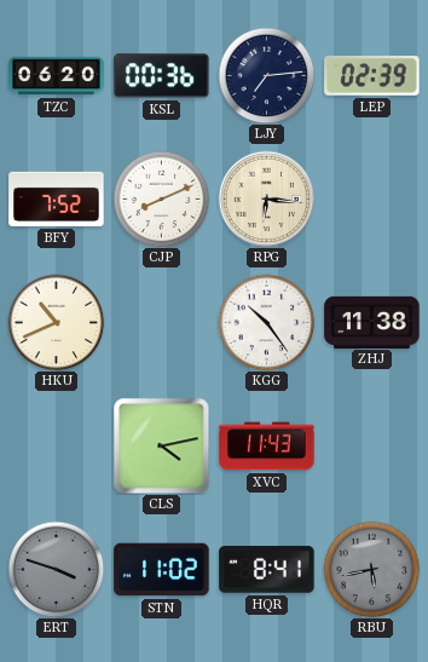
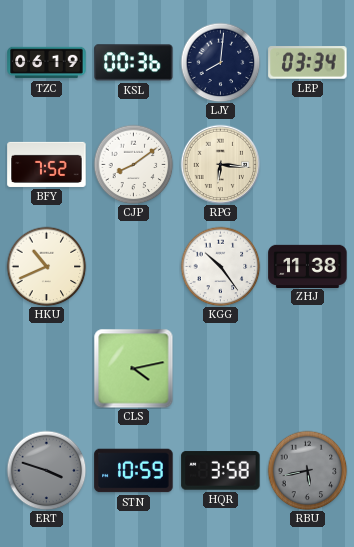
TZC: 06:20 -> 06:19 (47, 63)
LJY: 7:14 -> 8:01 (220, 62)
LEP: 02:39 -> 03:34 (308, 63)
CJP: 8:11 -> 8:09 (133, 164)
XVC: 11:43 -> none (267, 447)
STN: 11:02 -> 10:59 (134, 471)
HQR: 8:41 -> 3:58 (221, 471)
